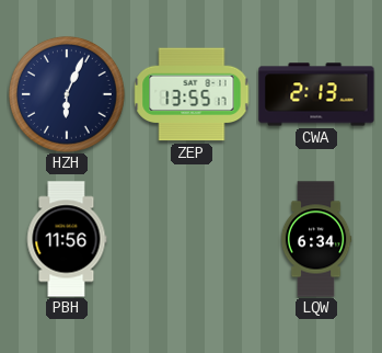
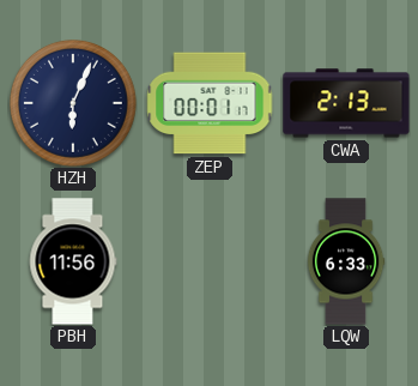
ZEP: 13:55 -> 00:01 (210, 103)
LQW: 6:34 -> 6:33 (346, 261)
